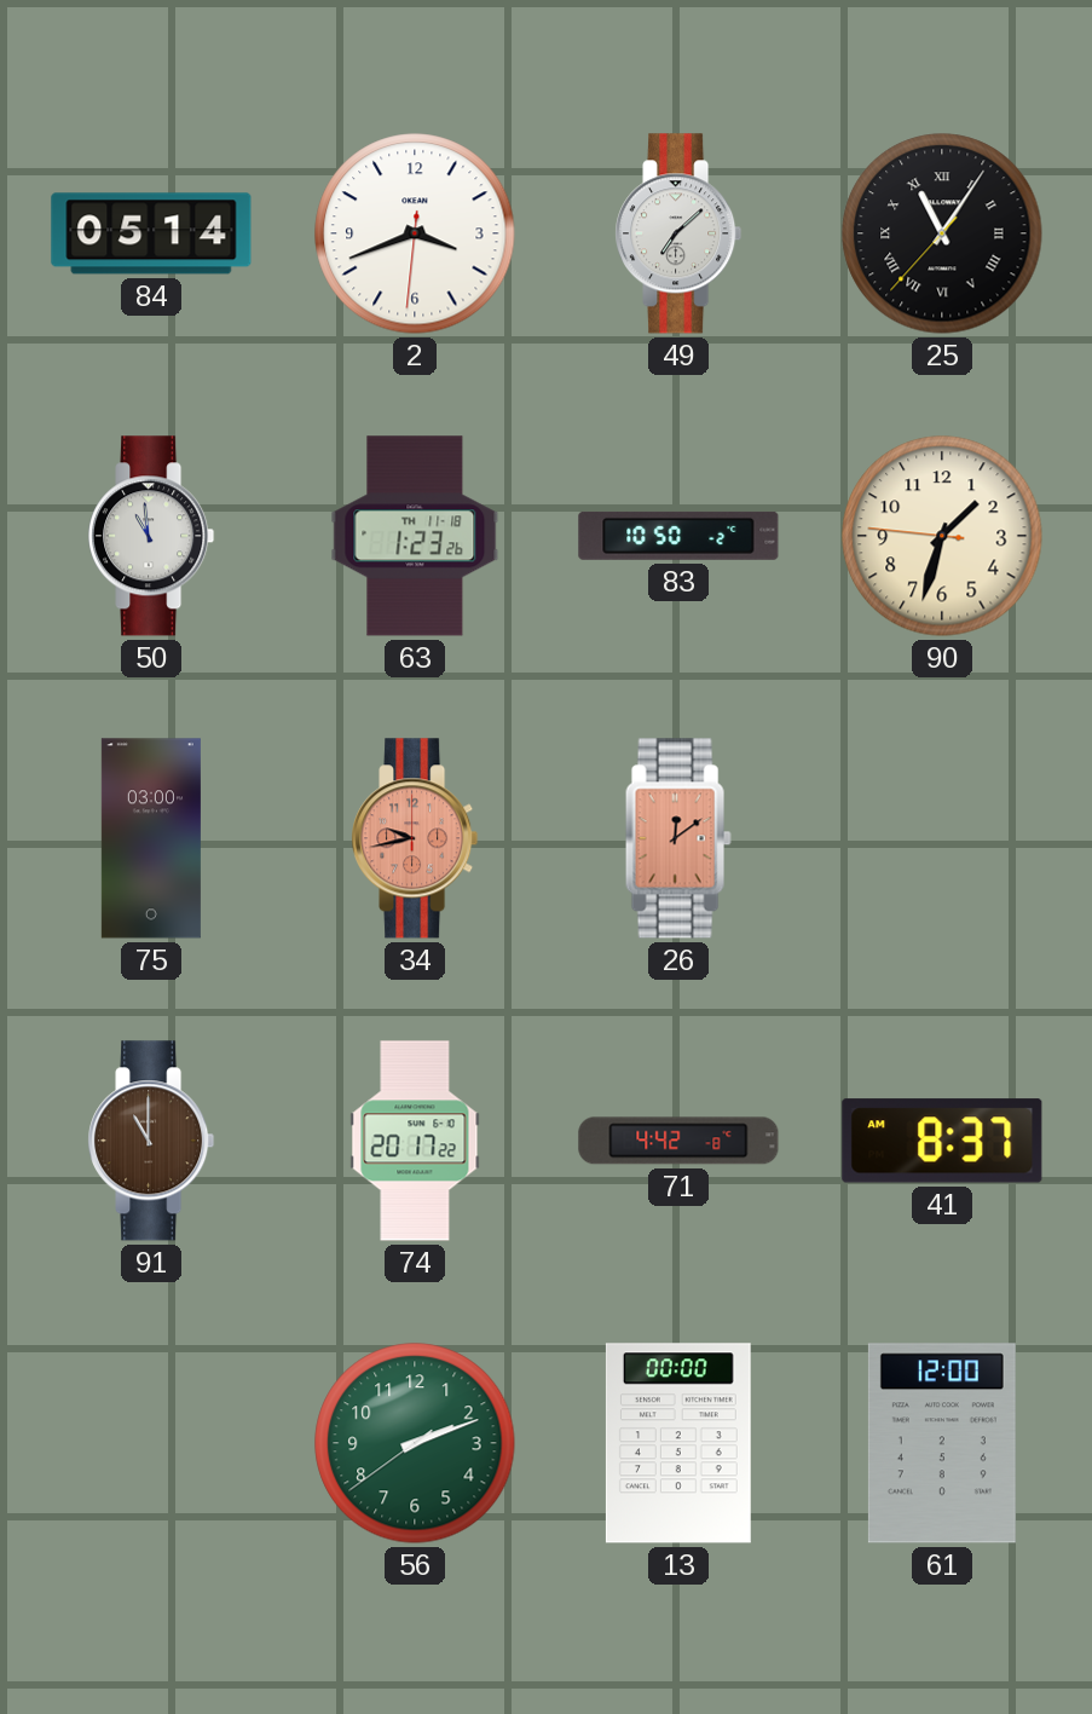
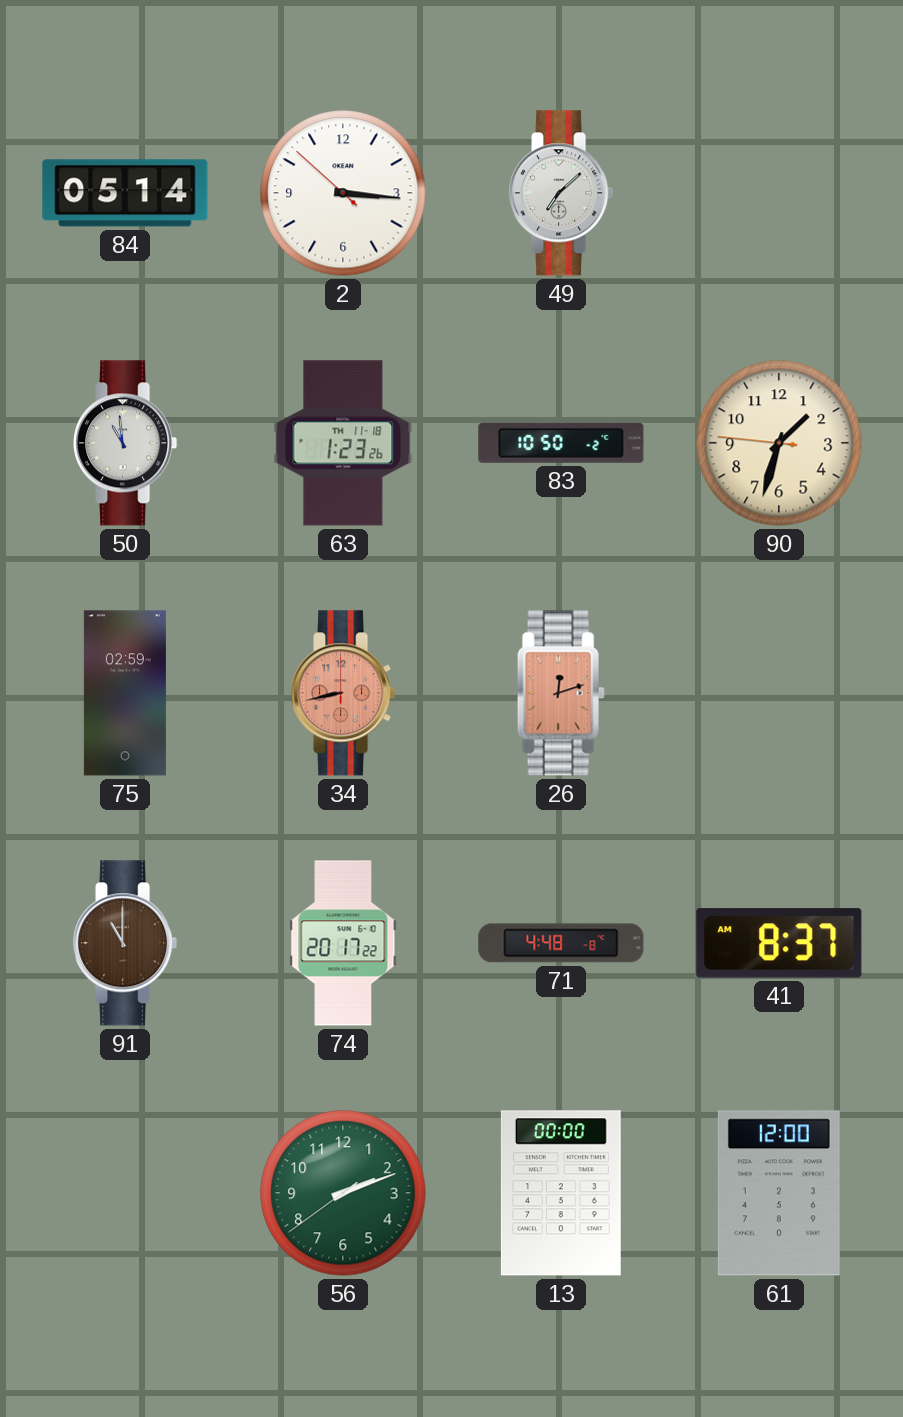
2: 3:41 -> 3:15 (343, 193)
25: 11:05 -> none (942, 233)
75: 03:00 -> 02:59 (125, 693)
34: 9:43 -> 8:43 (343, 693)
26: 12:09 -> 12:12 (561, 693)
71: 4:42 -> 4:48 (561, 943)
